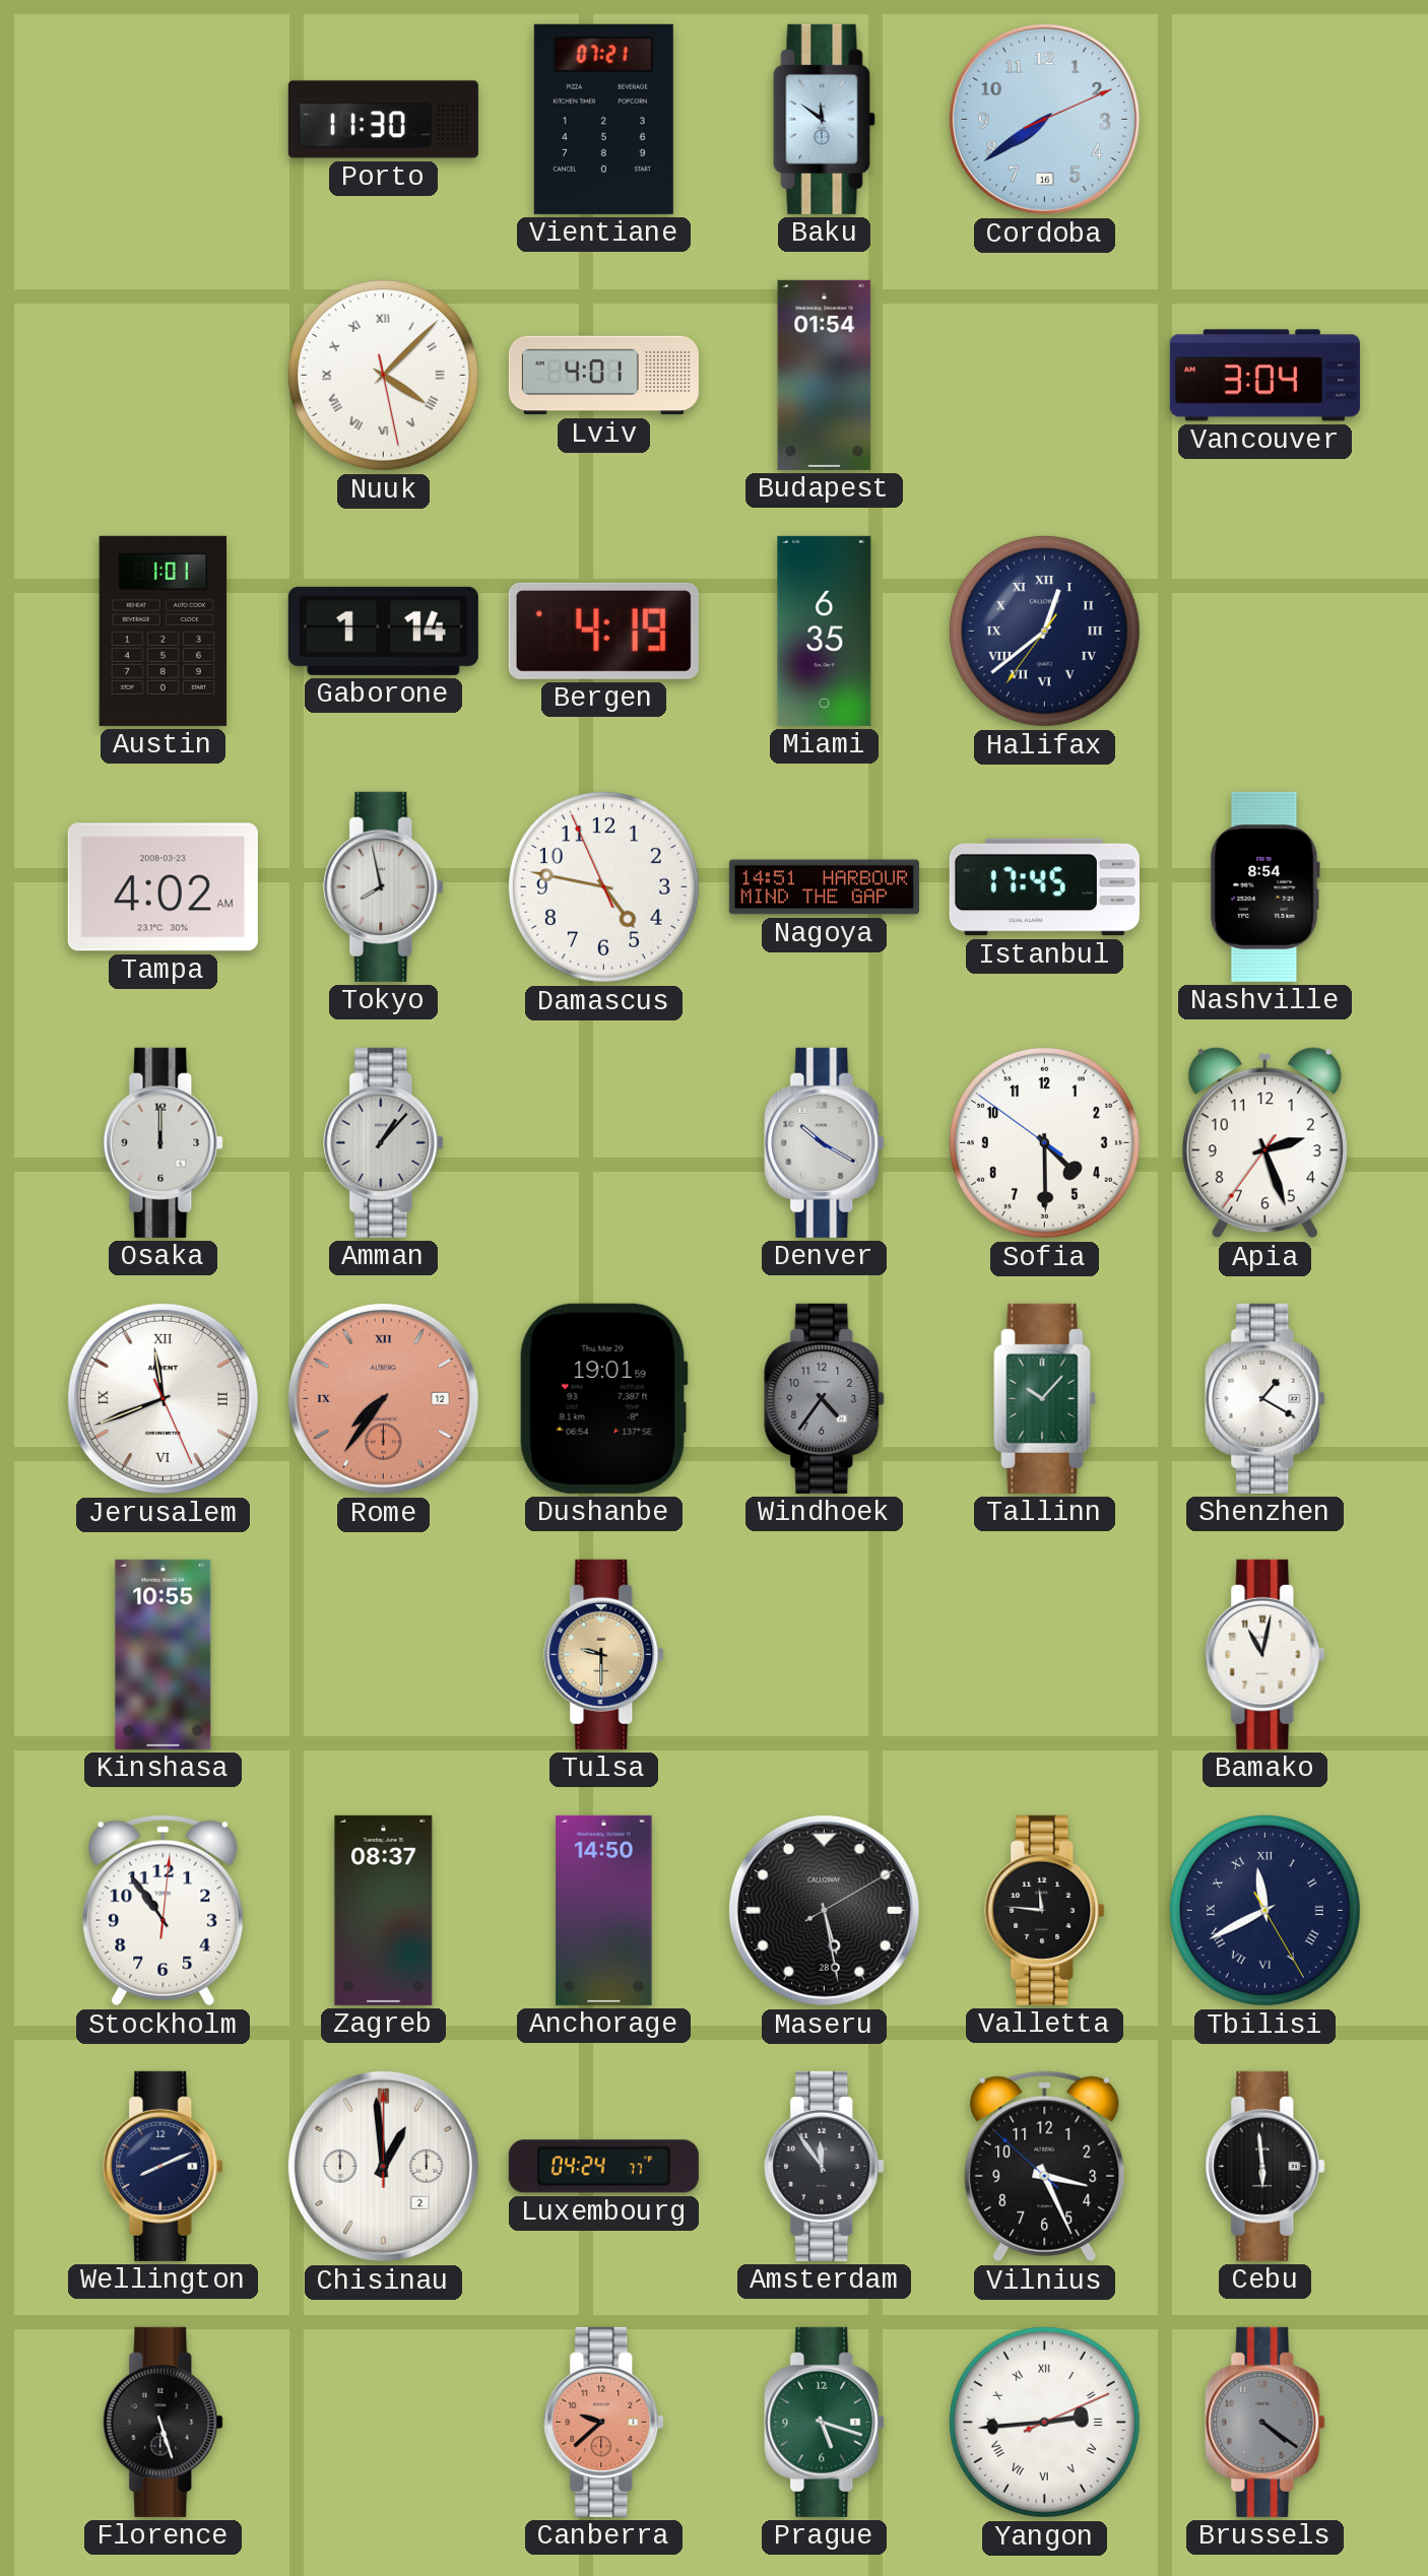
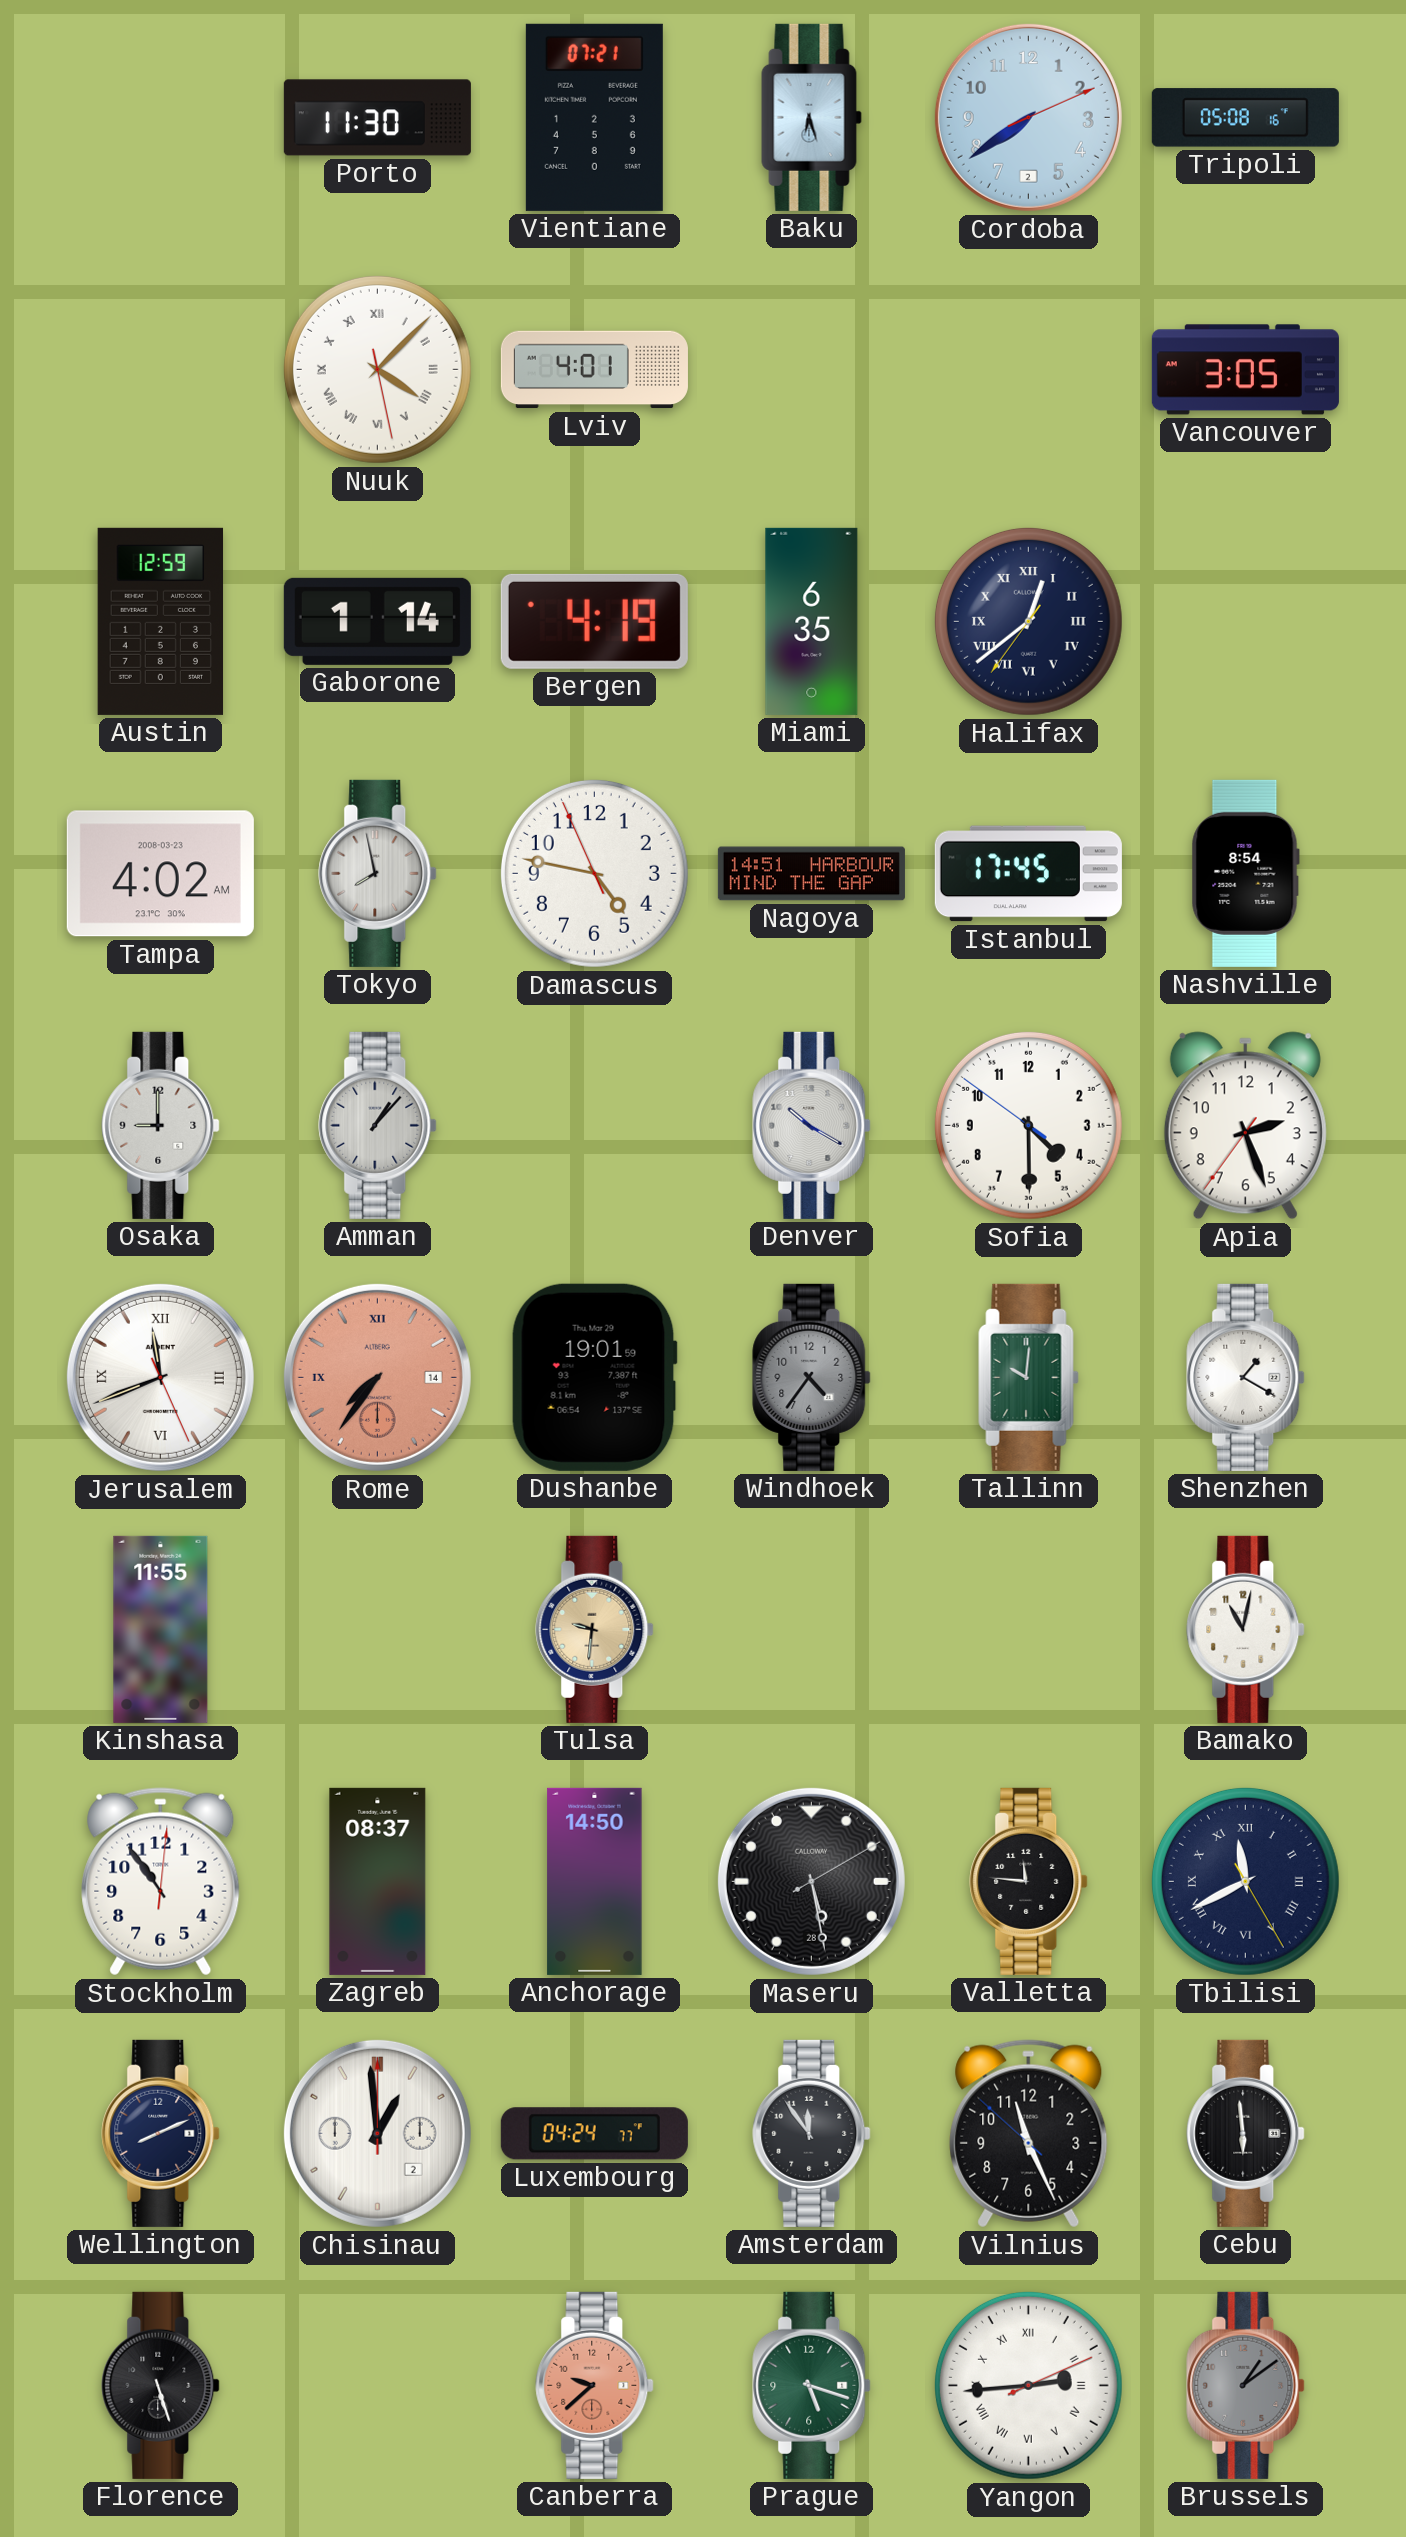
Baku: 11:51 -> 6:27 (812, 117)
Cordoba date: 16 -> 2 (1028, 117)
Tripoli: none -> 05:08 (1245, 118)
Budapest: 01:54 -> none (825, 375)
Vancouver: 3:04 -> 3:05 (1245, 370)
Austin: 1:01 -> 12:59 (161, 621)
Osaka: 12:00 -> 9:00 (161, 1125)
Rome date: 12 -> 14 (377, 1377)
Tallinn: 10:07 -> 10:01 (1029, 1377)
Kinshasa: 10:55 -> 11:55 (161, 1629)
Tulsa: 9:30 -> 9:31 (595, 1629)
Vilnius: 3:25 -> 11:25 (1029, 2134)
Brussels: 4:21 -> 1:09 (1246, 2385)
